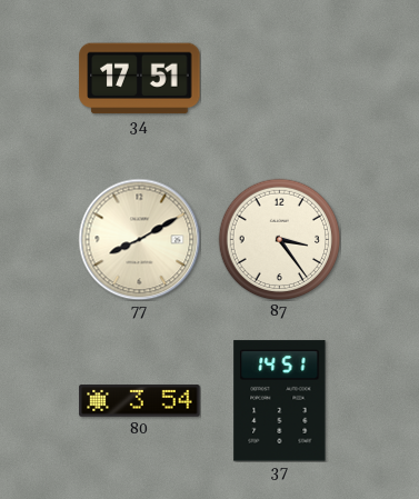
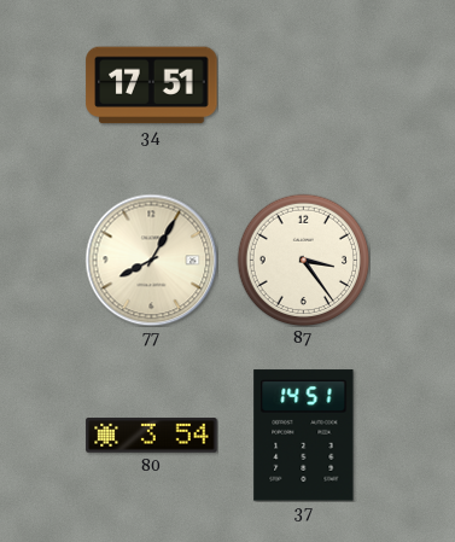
77: 8:10 -> 8:05 (151, 260)
